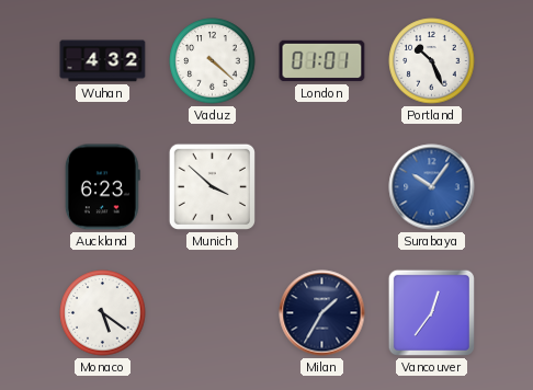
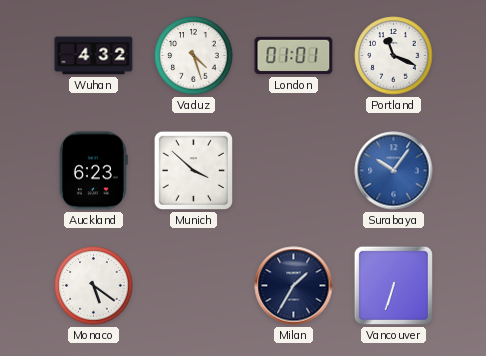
Vaduz: 4:22 -> 4:27 (194, 56)
Portland: 10:26 -> 11:19 (394, 56)
Vancouver: 12:36 -> 6:33 (393, 285)
